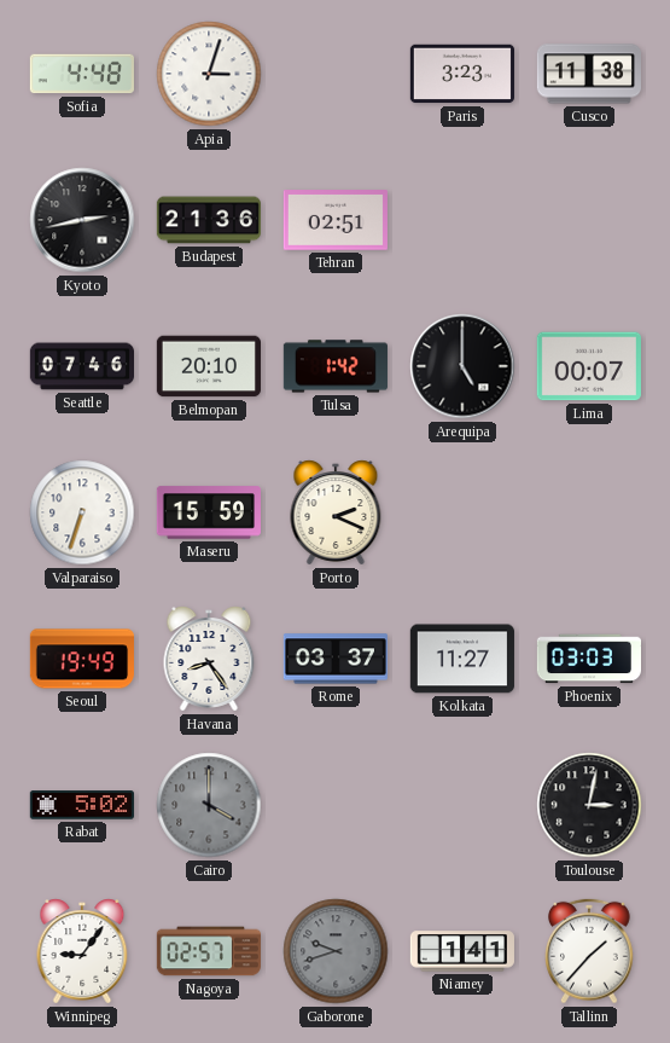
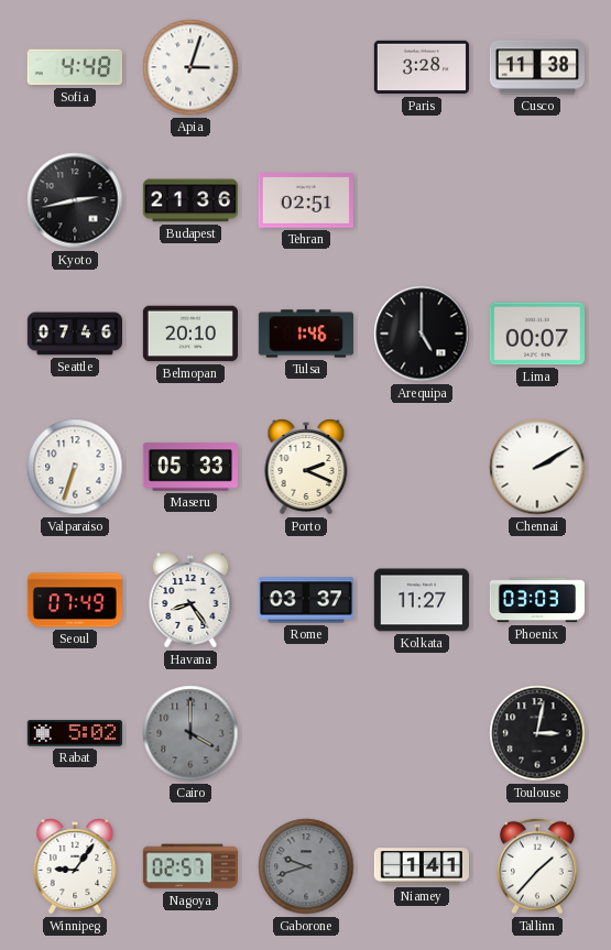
Paris: 3:23 -> 3:28 (422, 67)
Tulsa: 1:42 -> 1:46 (306, 334)
Maseru: 15:59 -> 05:33 (190, 467)
Chennai: none -> 2:10 (537, 467)
Seoul: 19:49 -> 07:49 (75, 600)
